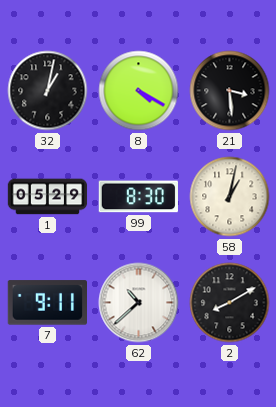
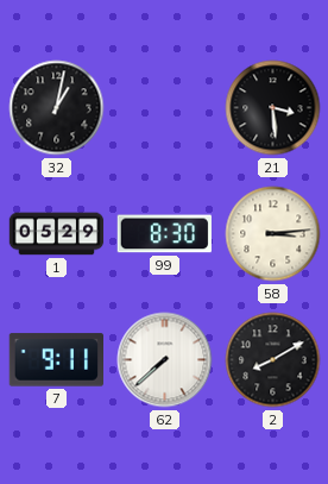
8: 4:20 -> none (139, 91)
58: 1:02 -> 3:14 (273, 234)
62: 10:38 -> 7:38 (165, 360)
